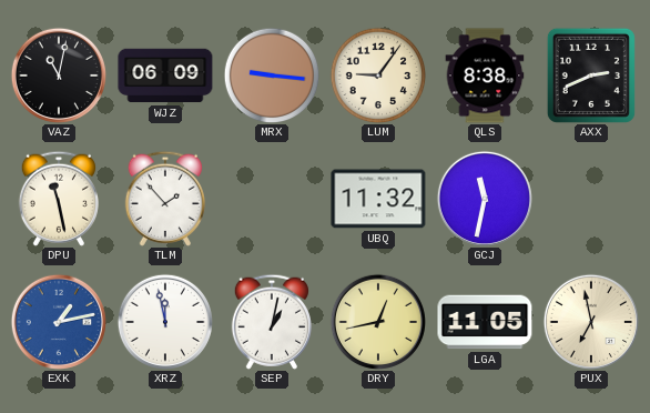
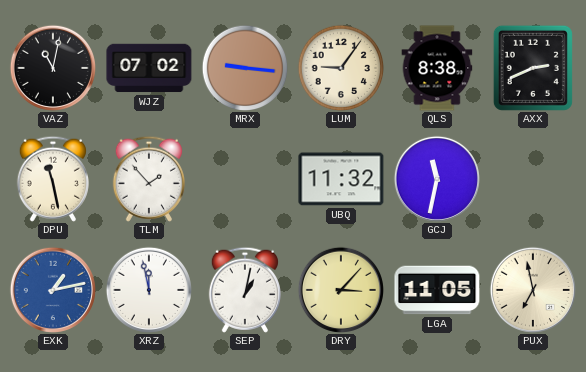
WJZ: 06:09 -> 07:02 (149, 68)
DRY: 12:43 -> 3:07 (341, 290)
